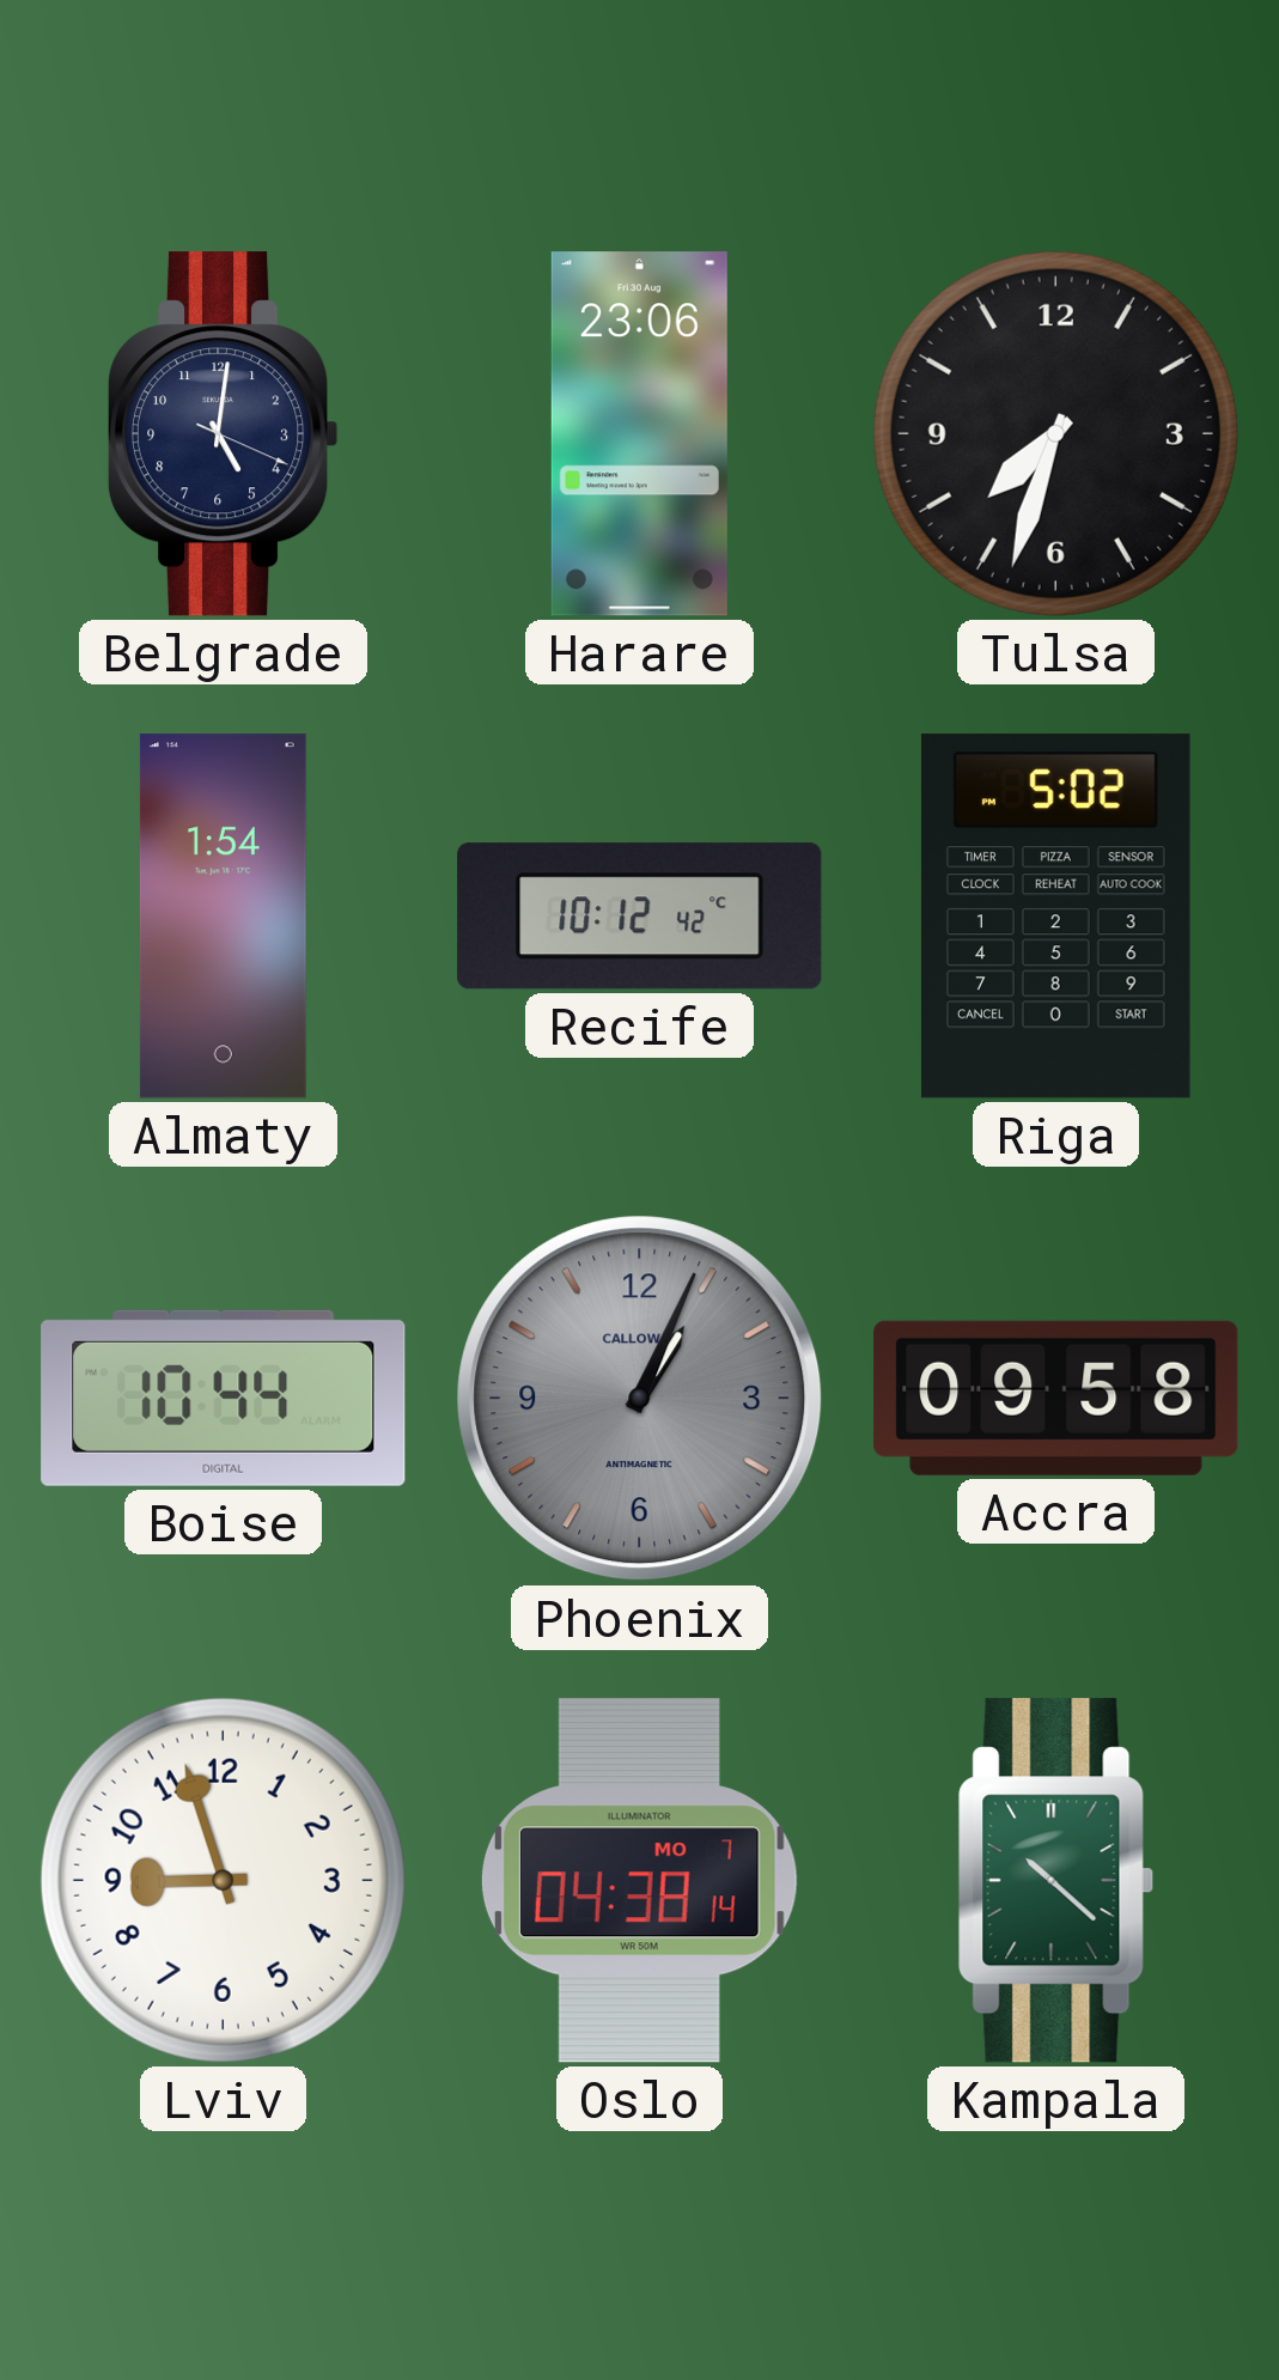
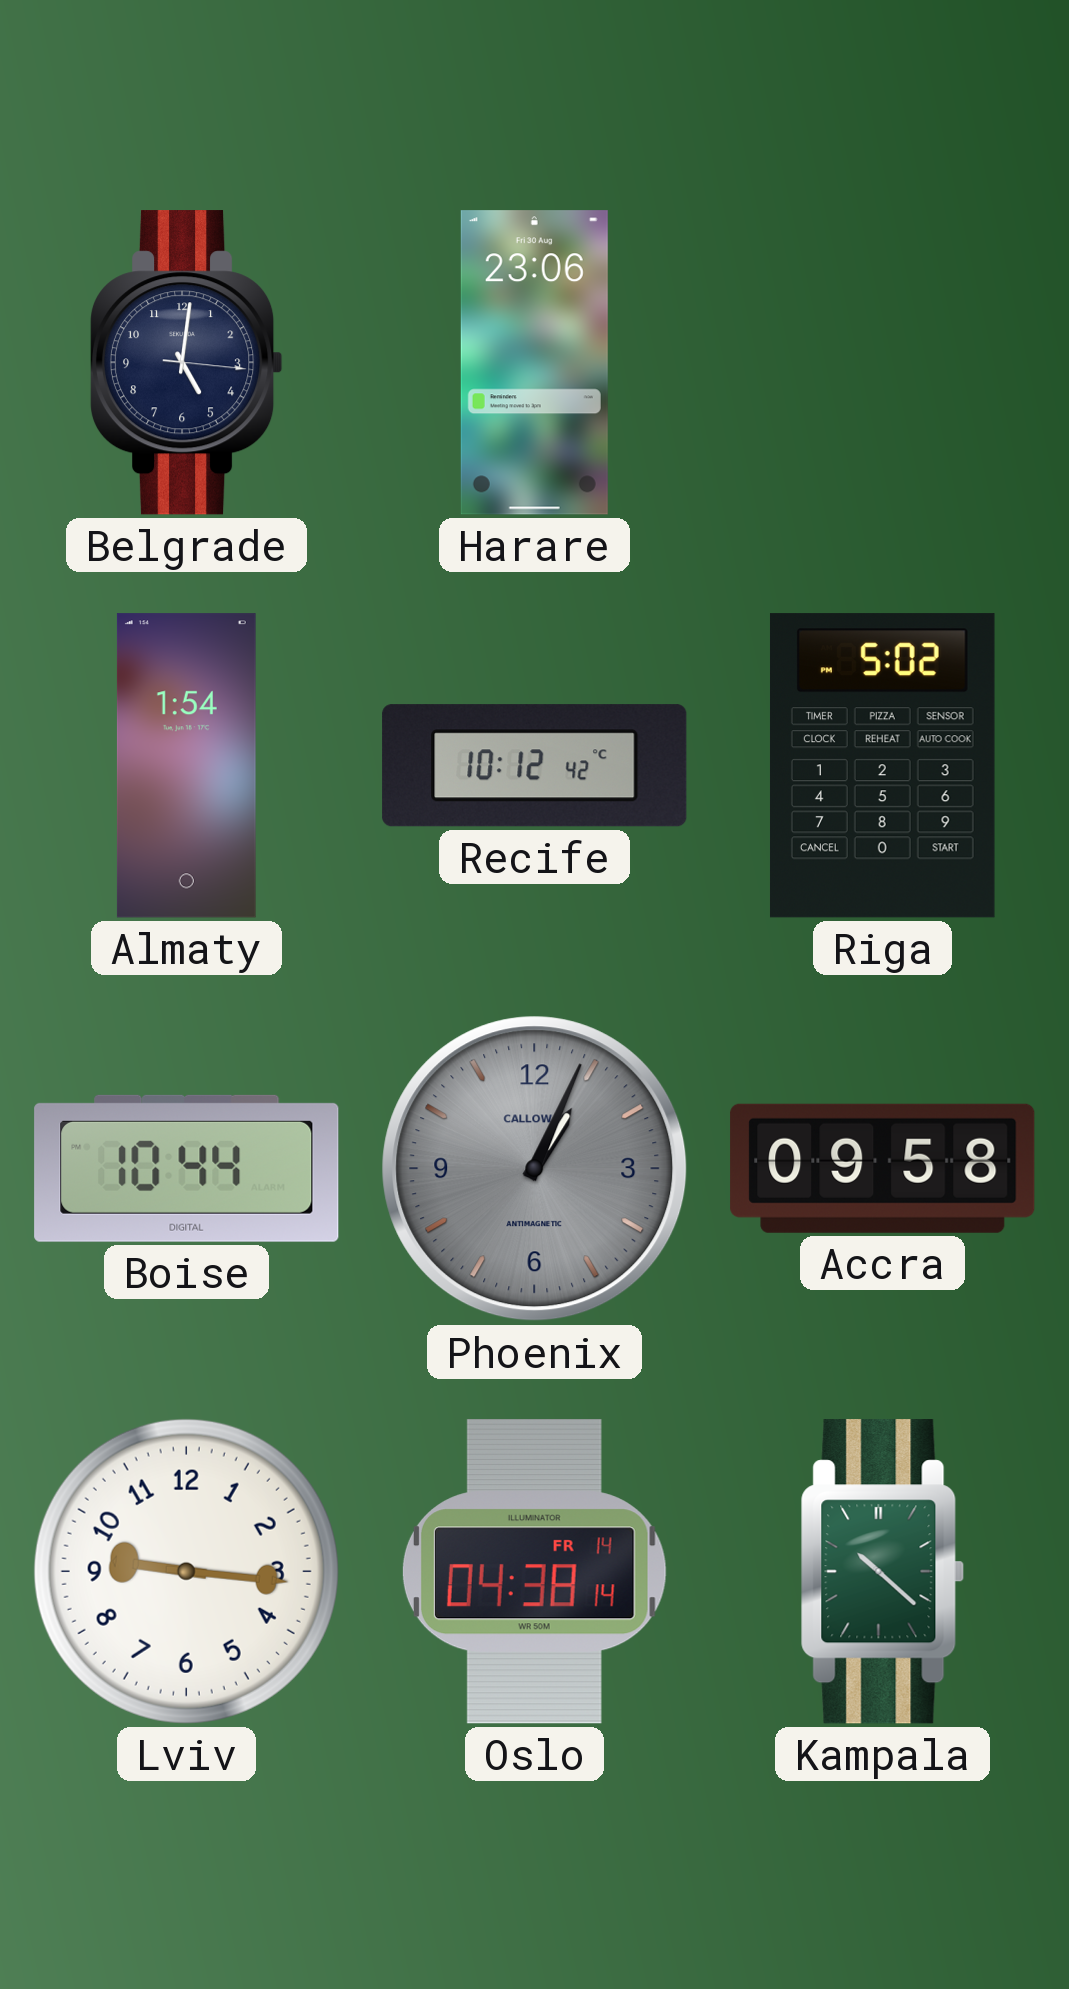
Belgrade: 5:01:19 -> 5:01:16 (186, 363)
Tulsa: 7:33 -> none (1055, 433)
Lviv: 8:57 -> 9:16 (186, 1571)
Oslo date: MO 7 -> FR 14 (534, 1572)
